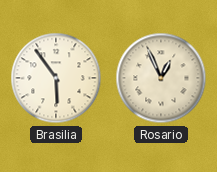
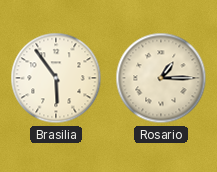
Rosario: 12:56 -> 1:15 (161, 78)
